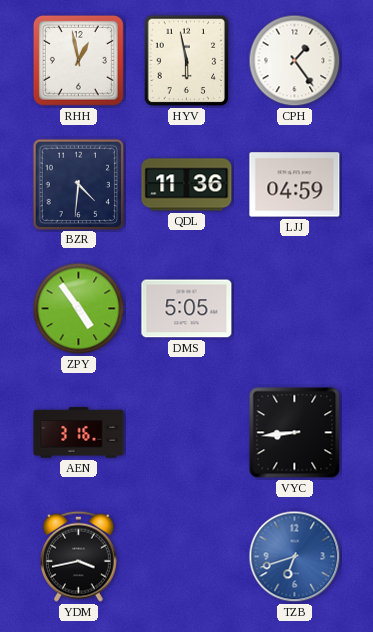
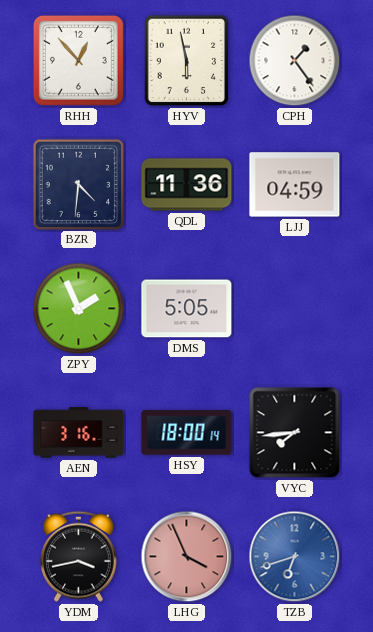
RHH: 12:58 -> 12:53 (78, 60)
ZPY: 4:54 -> 1:56 (79, 309)
HSY: none -> 18:00 (187, 433)
VYC: 8:44 -> 7:44 (295, 433)
LHG: none -> 3:56 (187, 557)
